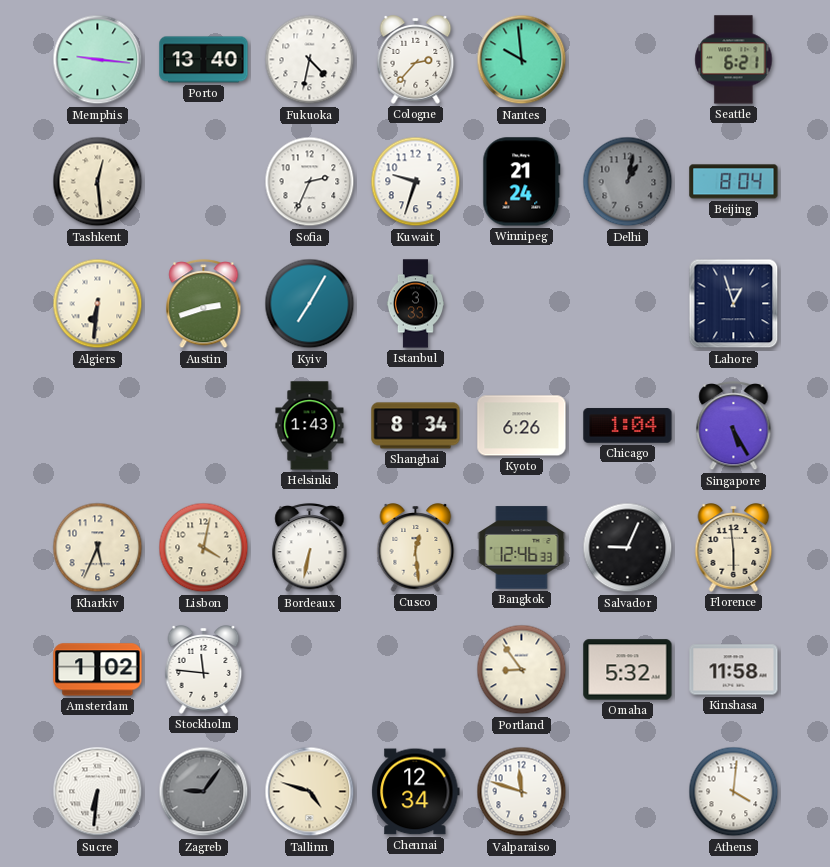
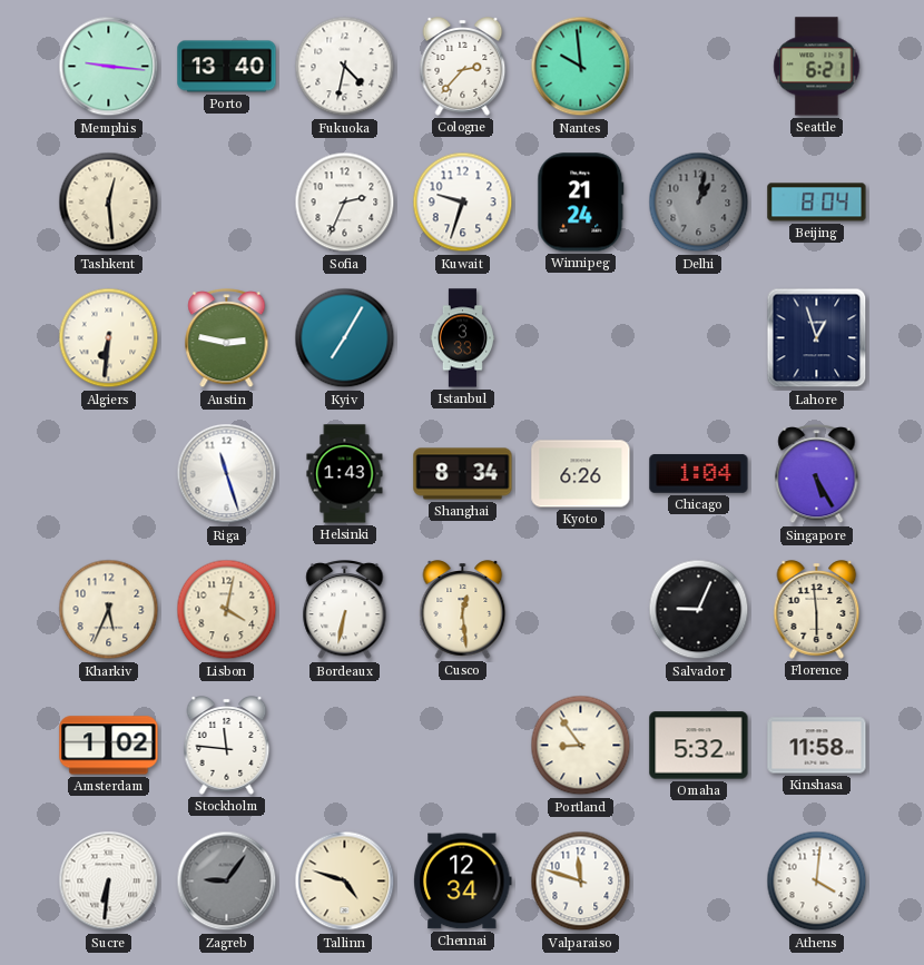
Austin: 2:42 -> 2:47 (227, 338)
Riga: none -> 11:27 (227, 474)
Bangkok: 12:46 -> none (522, 548)
